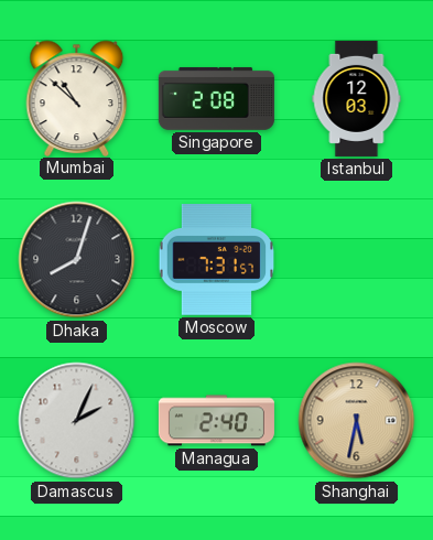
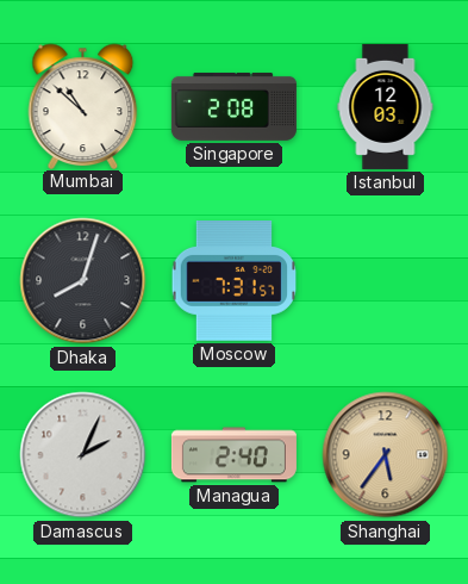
Shanghai: 5:32 -> 5:36 (386, 455)
